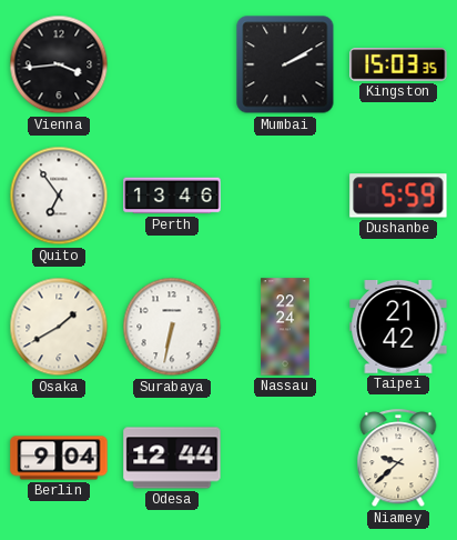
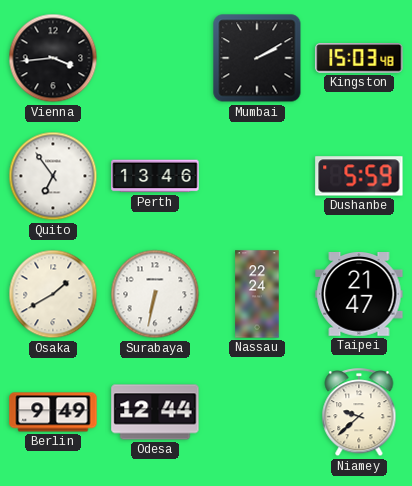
Kingston: 15:03:35 -> 15:03:48 (359, 58)
Taipei: 21:42 -> 21:47 (359, 295)
Berlin: 9:04 -> 9:49 (53, 412)
